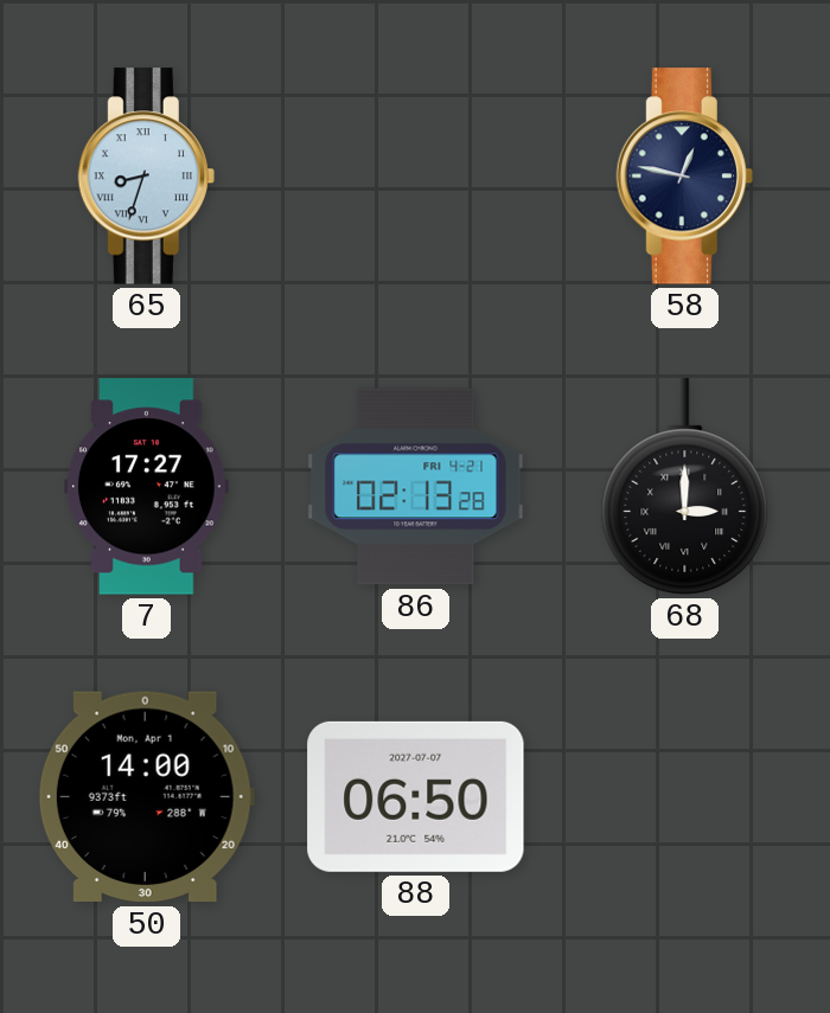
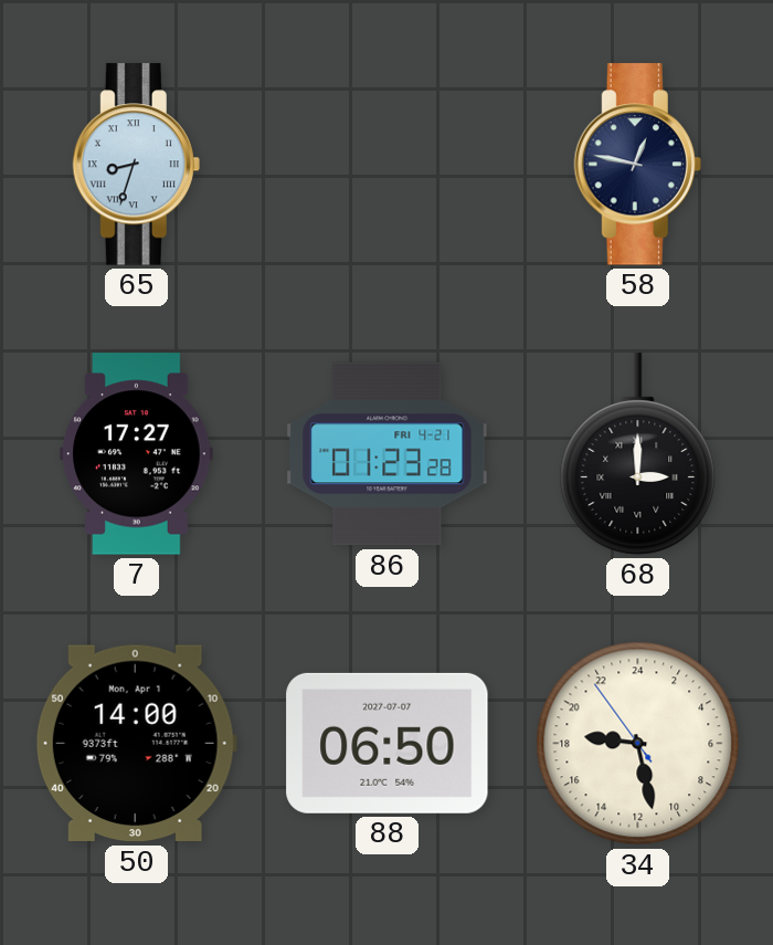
86: 02:13 -> 01:23 (388, 454)
34: none -> 18:27 (638, 744)
